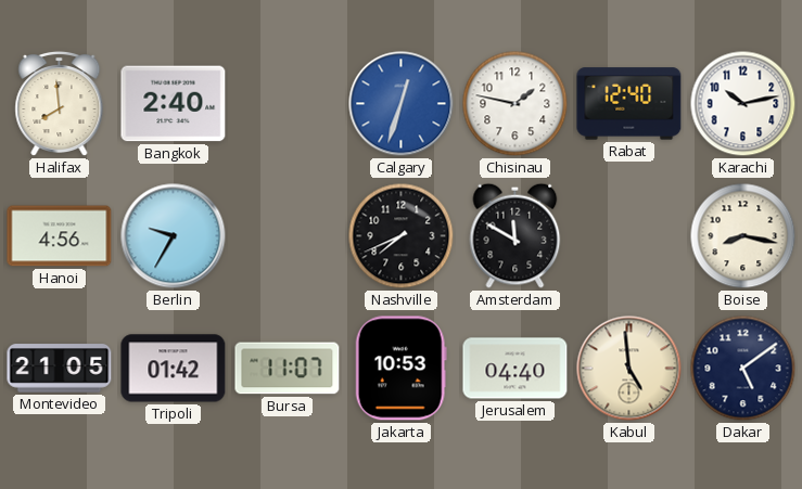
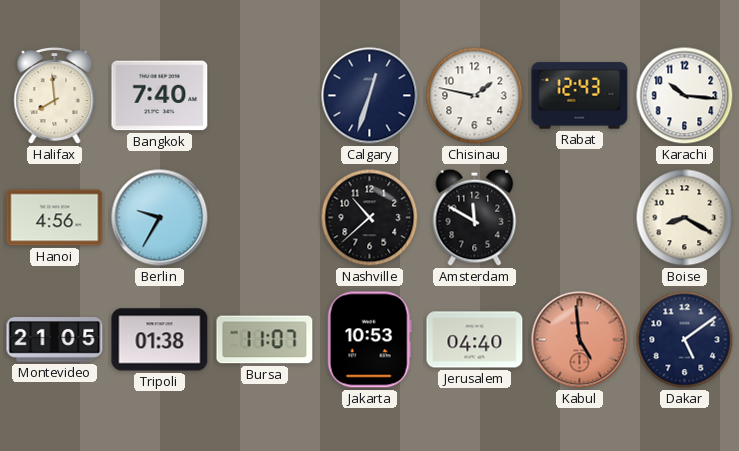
Bangkok: 2:40 -> 7:40 (160, 96)
Calgary dial: blue -> navy (370, 96)
Rabat: 12:40 -> 12:43 (580, 96)
Karachi: 10:13 -> 10:16 (685, 96)
Nashville: 7:41 -> 10:38 (370, 218)
Boise: 8:17 -> 8:20 (685, 218)
Tripoli: 01:42 -> 01:38 (160, 340)
Kabul dial: cream -> salmon (580, 340)
